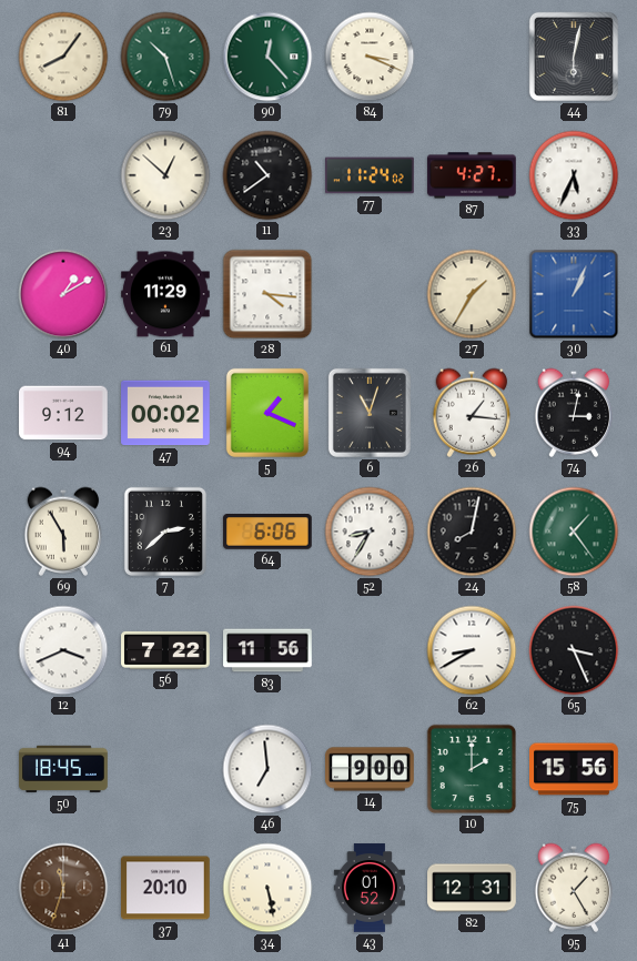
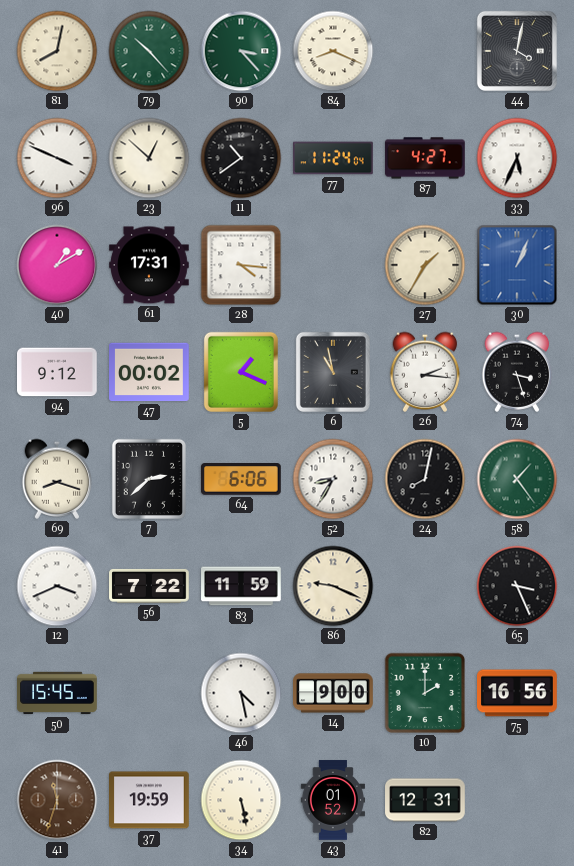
81: 8:06 -> 8:02 (57, 51)
79: 10:27 -> 10:23 (149, 51)
90: 12:23 -> 3:23 (241, 51)
84: 3:19 -> 8:19 (333, 51)
44: 6:02 -> 4:02 (517, 51)
96: none -> 3:49 (57, 158)
77: 11:24:02 -> 11:24:04 (333, 158)
61: 11:29 -> 17:31 (149, 265)
6: 11:03 -> 10:58 (333, 372)
26: 1:16 -> 2:16 (425, 372)
74: 3:02 -> 3:27 (517, 372)
69: 5:55 -> 8:18 (57, 479)
83: 11:56 -> 11:59 (241, 586)
86: none -> 9:19 (333, 586)
62: 8:40 -> none (472, 650)
50: 18:45 -> 15:45 (57, 693)
46: 6:59 -> 4:28 (241, 693)
75: 15:56 -> 16:56 (517, 693)
37: 20:10 -> 19:59 (150, 800)
95: 1:25 -> none (574, 888)
